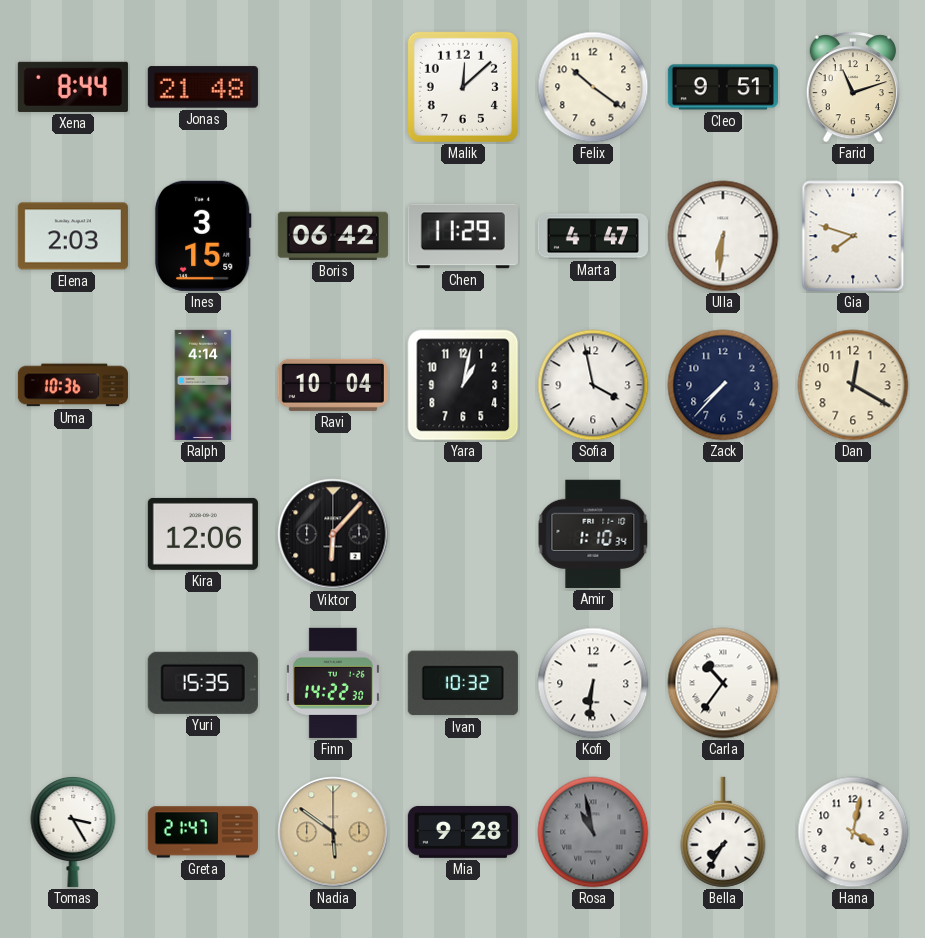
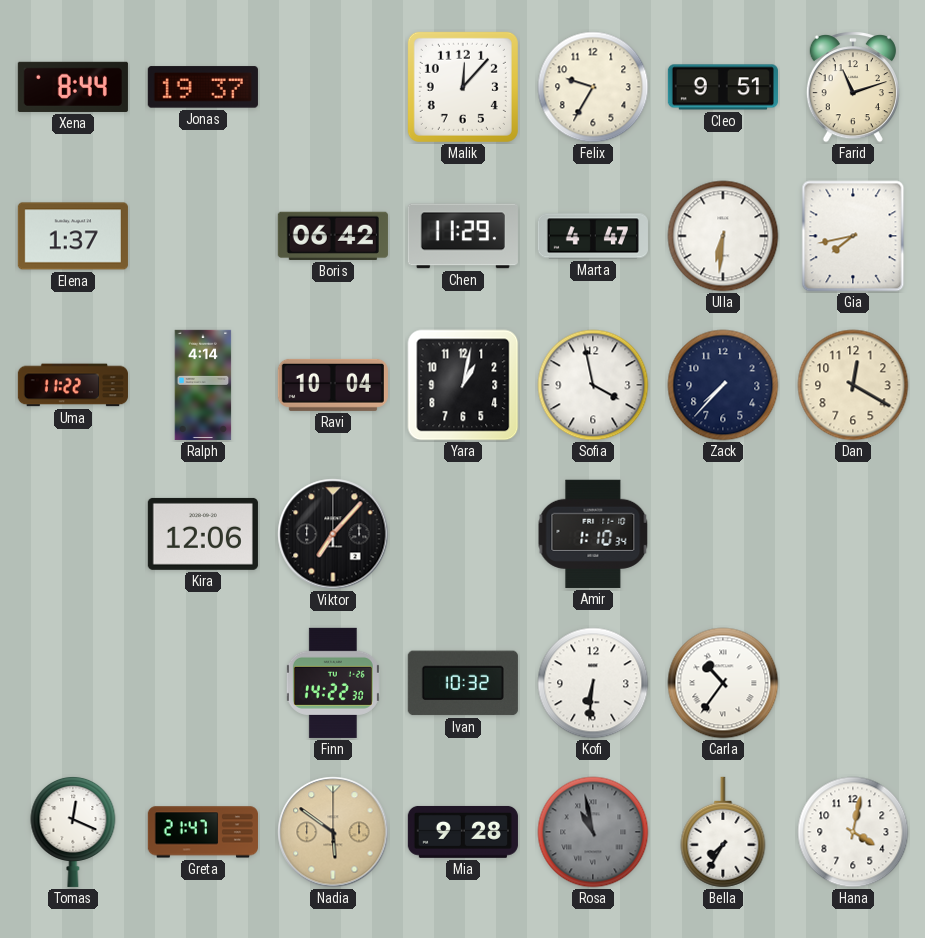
Jonas: 21:48 -> 19:37 (203, 87)
Malik: 12:08 -> 12:07 (463, 87)
Felix: 10:21 -> 9:35 (593, 87)
Elena: 2:03 -> 1:37 (73, 236)
Ines: 3:15 -> none (203, 236)
Gia: 7:48 -> 7:43 (853, 236)
Uma: 10:36 -> 11:22 (73, 385)
Viktor: 6:07 -> 7:07 (333, 534)
Yuri: 15:35 -> none (203, 683)
Tomas: 3:25 -> 12:19 (73, 831)
